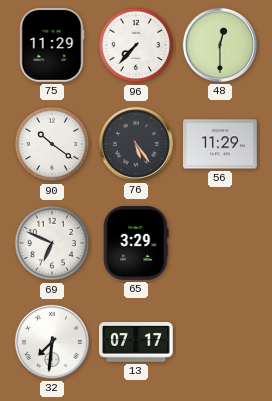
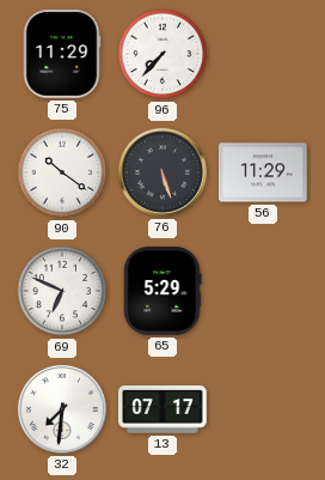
48: 12:30 -> none (220, 45)
76: 5:24 -> 5:27 (162, 172)
65: 3:29 -> 5:29 (162, 292)
